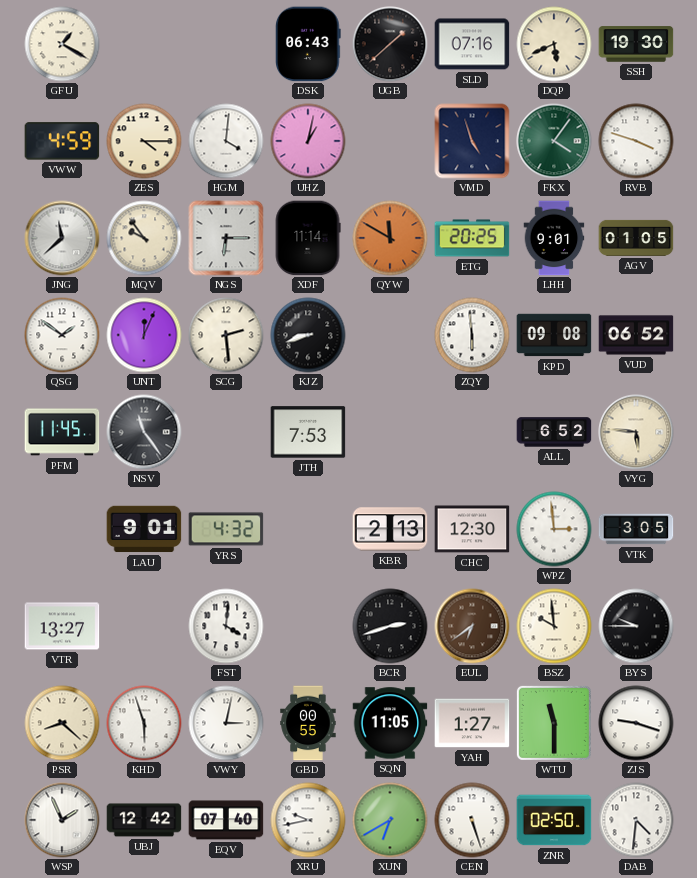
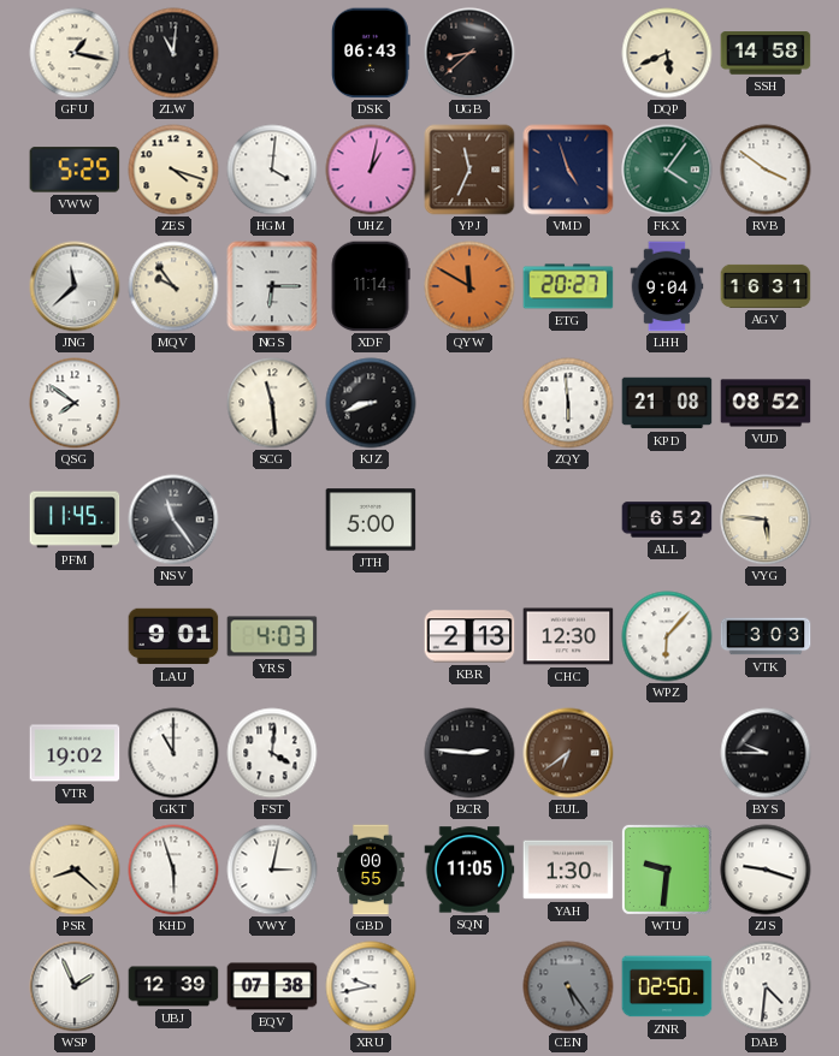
GFU: 1:20 -> 1:17 (75, 53)
ZLW: none -> 11:01 (173, 53)
UGB: 1:38 -> 8:38 (469, 53)
SLD: 07:16 -> none (472, 44)
SSH: 19:30 -> 14:58 (766, 53)
VWW: 4:59 -> 5:25 (75, 170)
ZES: 4:15 -> 4:18 (173, 170)
YPJ: none -> 11:34 (469, 170)
RVB: 3:48 -> 3:51 (766, 170)
ETG: 20:25 -> 20:27 (568, 286)
LHH: 9:01 -> 9:04 (667, 286)
AGV: 01:05 -> 16:31 (766, 286)
QSG: 1:51 -> 7:51 (75, 403)
UNT: 12:04 -> none (144, 335)
SCG: 2:29 -> 11:29 (272, 403)
KPD: 09:08 -> 21:08 (667, 403)
VUD: 06:52 -> 08:52 (766, 403)
JTH: 7:53 -> 5:00 (371, 520)
YRS: 4:32 -> 4:03 (272, 636)
WPZ: 2:59 -> 6:07 (667, 636)
VTK: 3:05 -> 3:03 (766, 636)
VTR: 13:27 -> 19:02 (75, 753)
GKT: none -> 11:00 (173, 753)
BCR: 2:42 -> 2:46 (469, 753)
BSZ: 9:59 -> none (554, 626)
YAH: 1:27 -> 1:30 (568, 870)
WTU: 11:30 -> 9:31 (667, 870)
UBJ: 12:42 -> 12:39 (173, 986)
EQV: 07:40 -> 07:38 (272, 986)
XUN: 6:40 -> none (390, 820)
CEN: 5:27 -> 5:24 (568, 986)
CEN dial: white -> grey (568, 986)
